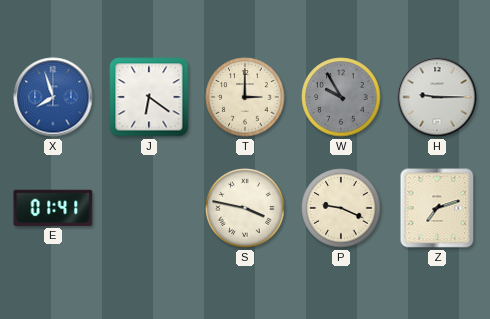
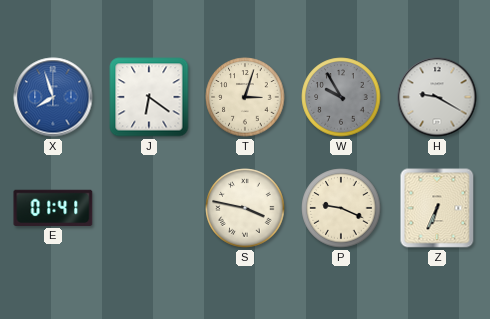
T: 3:00 -> 3:03 (245, 97)
H: 9:15 -> 9:20 (437, 97)
Z: 7:12 -> 6:34 (437, 208)
